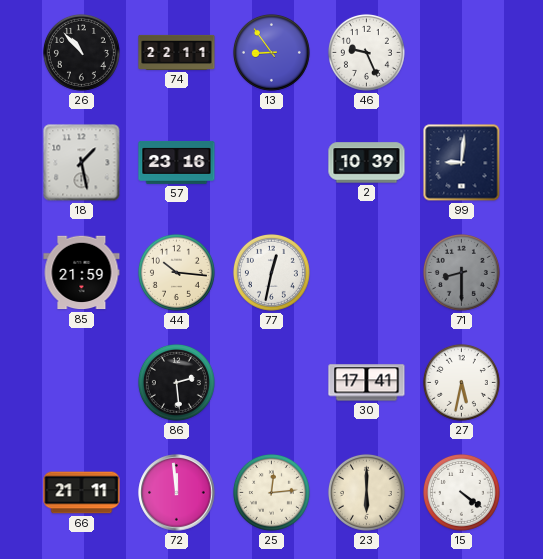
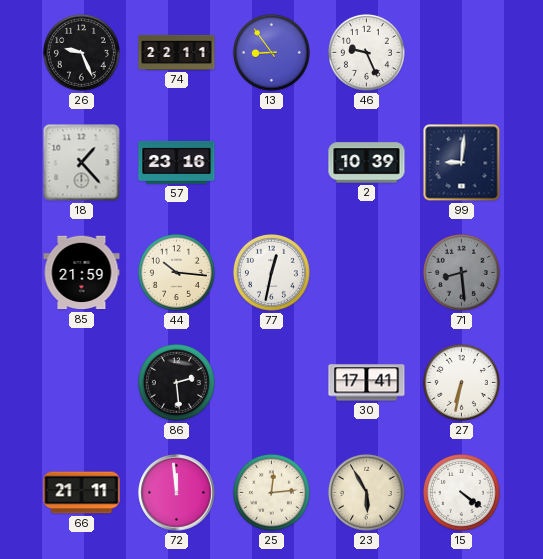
26: 10:53 -> 9:26 (81, 52)
18: 1:28 -> 1:23 (82, 163)
71: 8:30 -> 8:29 (461, 272)
27: 5:32 -> 6:32 (461, 382)
23: 6:00 -> 5:55 (366, 492)
